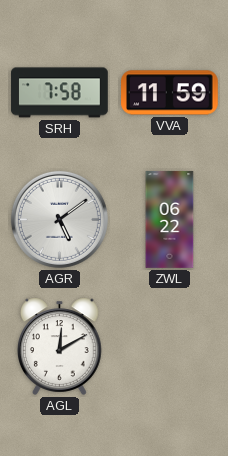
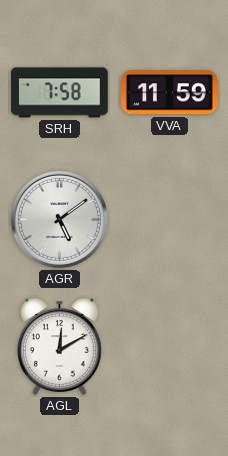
ZWL: 06:22 -> none (170, 220)
